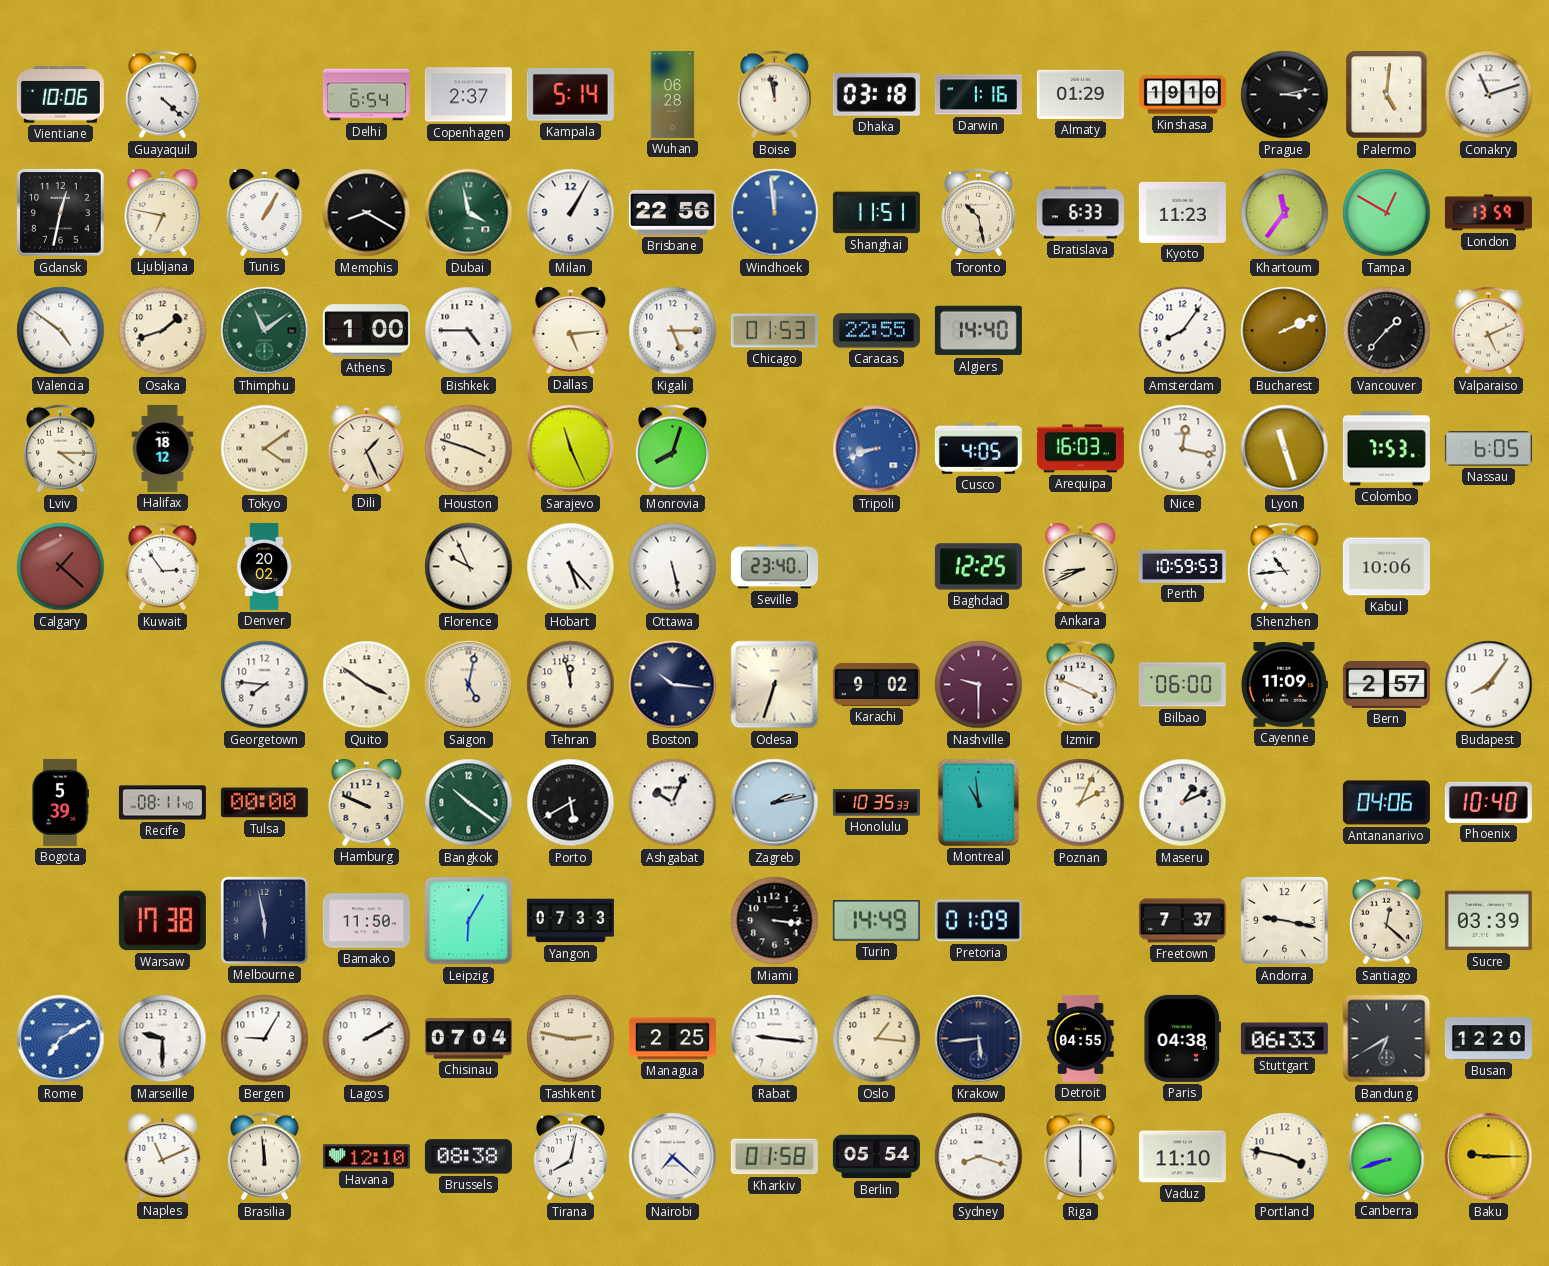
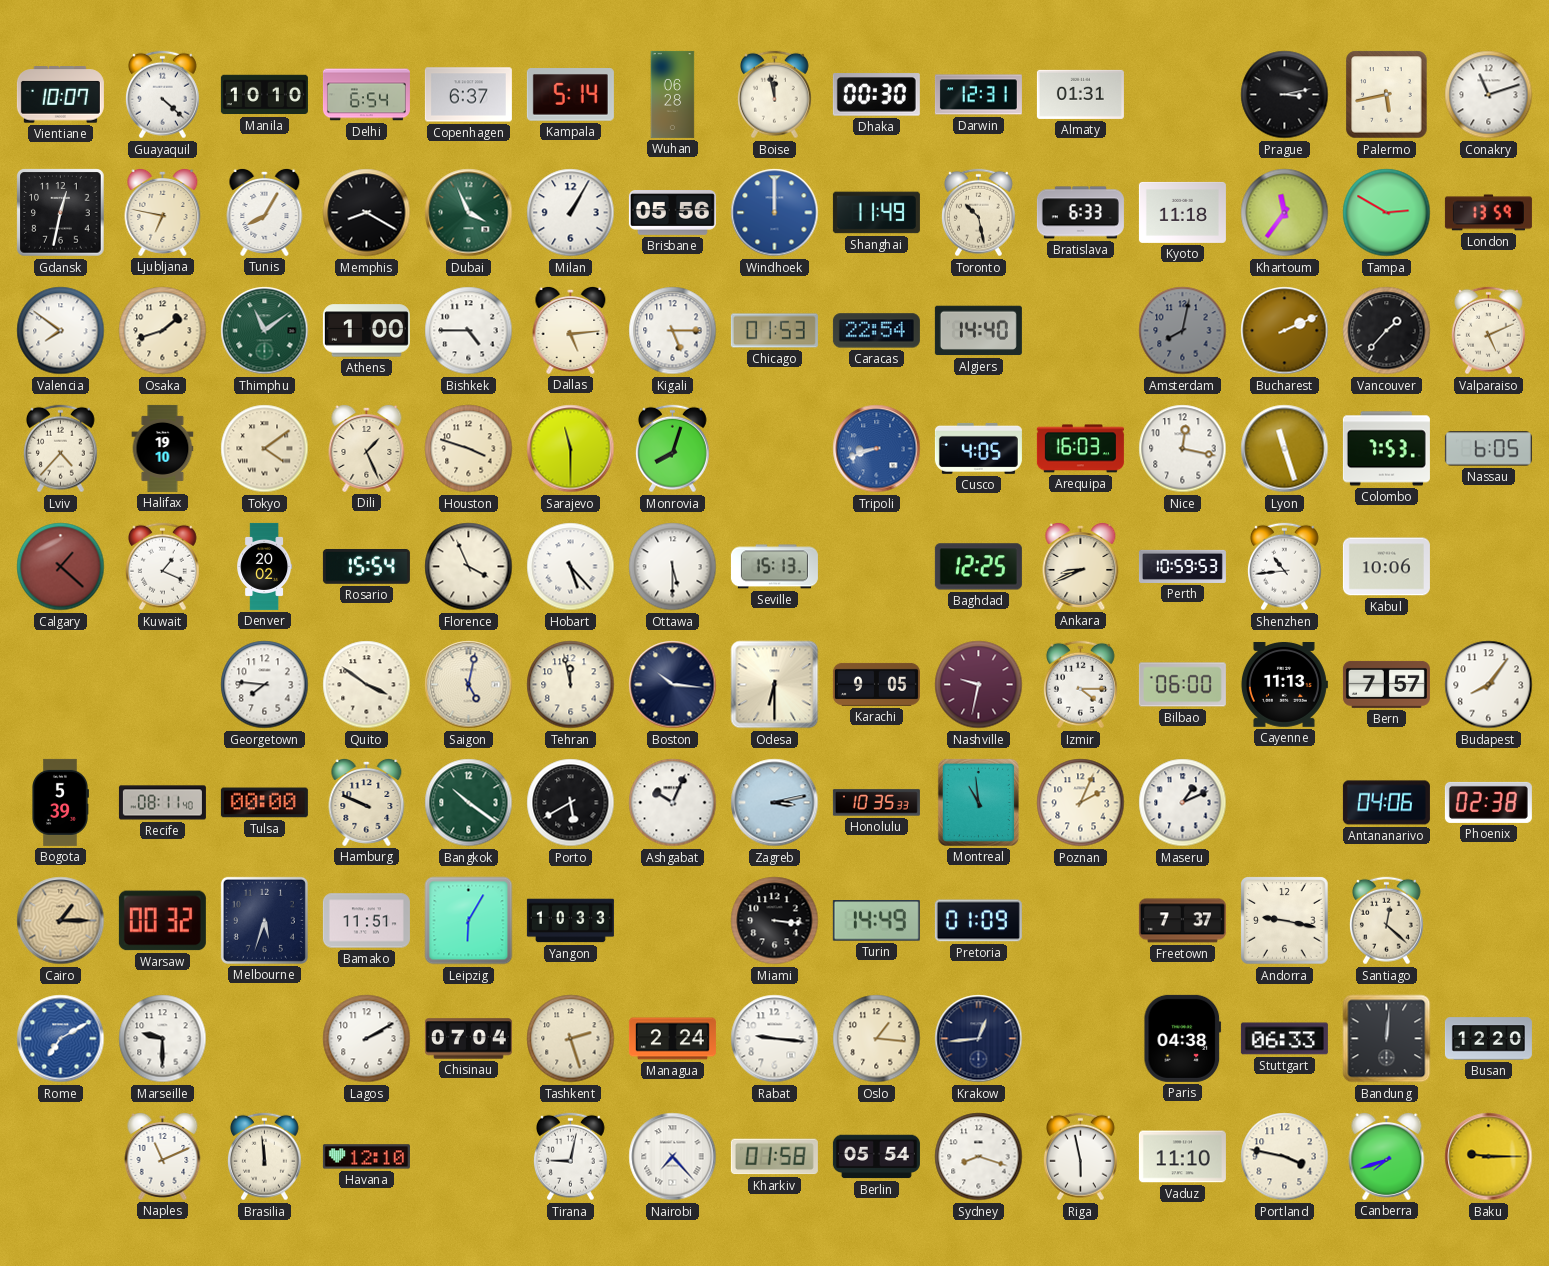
Vientiane: 10:06 -> 10:07 (60, 95)
Manila: none -> 10:10 (264, 95)
Copenhagen: 2:37 -> 6:37 (468, 95)
Dhaka: 03:18 -> 00:30 (876, 95)
Darwin: 1:16 -> 12:31 (978, 95)
Almaty: 01:29 -> 01:31 (1080, 94)
Kinshasa: 19:10 -> none (1182, 95)
Palermo: 5:01 -> 5:43 (1387, 95)
Tunis: 1:05 -> 8:05 (265, 212)
Dubai: 3:58 -> 3:56 (469, 213)
Brisbane: 22:56 -> 05:56 (672, 213)
Windhoek: 11:59 -> 12:00 (775, 213)
Shanghai: 11:51 -> 11:49 (876, 213)
Kyoto: 11:23 -> 11:18 (1182, 212)
Tampa: 12:50 -> 2:50 (1387, 213)
Valencia: 4:51 -> 7:51 (61, 331)
Caracas: 22:55 -> 22:54 (876, 331)
Amsterdam: 8:06 -> 8:02 (1183, 331)
Amsterdam dial: white -> grey (1183, 331)
Lviv: 4:15 -> 4:37 (60, 449)
Halifax: 18:12 -> 19:10 (163, 448)
Sarajevo: 11:26 -> 11:30 (571, 449)
Kuwait: 2:54 -> 1:19 (162, 567)
Rosario: none -> 15:54 (366, 567)
Florence: 9:56 -> 3:56 (469, 567)
Ottawa: 5:28 -> 5:30 (673, 567)
Seville: 23:40 -> 15:13 (774, 567)
Odesa: 6:33 -> 6:30 (775, 685)
Karachi: 9:02 -> 9:05 (876, 684)
Nashville: 9:30 -> 9:32 (979, 685)
Izmir: 3:49 -> 4:15 (1080, 685)
Cayenne: 11:09 -> 11:13 (1284, 685)
Bern: 2:57 -> 7:57 (1386, 684)
Zagreb: 2:13 -> 3:13 (775, 803)
Phoenix: 10:40 -> 02:38 (1488, 802)
Cairo: none -> 1:15 (61, 921)
Warsaw: 17:38 -> 00:32 (162, 921)
Melbourne: 5:58 -> 5:33 (264, 920)
Bamako: 11:50 -> 11:51 (366, 921)
Yangon: 07:33 -> 10:33 (570, 921)
Sucre: 03:39 -> none (1488, 921)
Bergen: 9:05 -> none (265, 1039)
Tashkent: 2:47 -> 2:27 (571, 1039)
Managua: 2:25 -> 2:24 (672, 1039)
Krakow: 5:44 -> 12:44 (979, 1039)
Detroit: 04:55 -> none (1081, 1038)
Bandung: 6:40 -> 12:01 (1387, 1039)
Brussels: 08:38 -> none (468, 1157)
Tirana: 8:02 -> 9:02 (570, 1157)
Nairobi: 7:22 -> 7:23 (673, 1157)
Riga: 6:00 -> 5:58 (1080, 1157)
Canberra: 8:42 -> 7:42 (1387, 1156)
